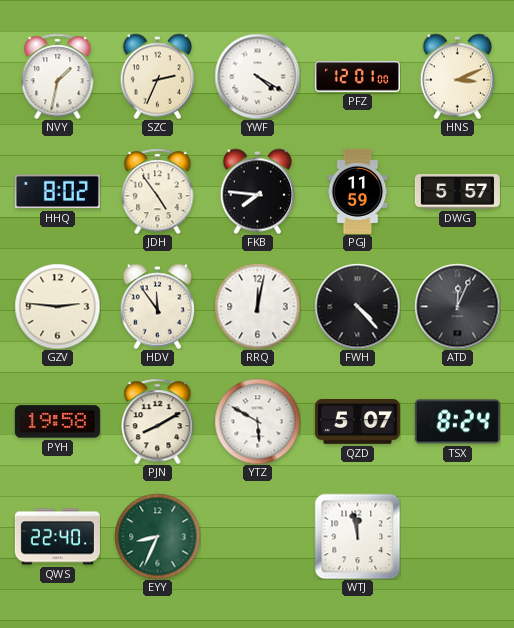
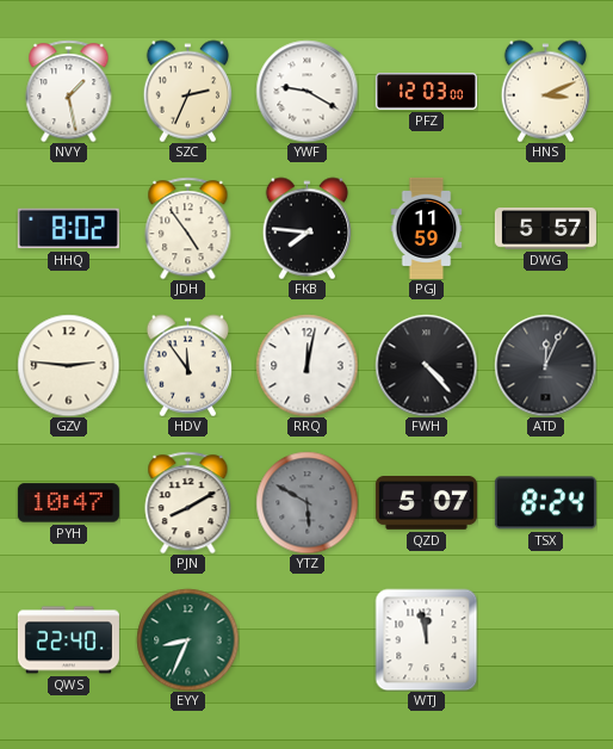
NVY: 1:32 -> 1:28 (69, 91)
YWF: 4:20 -> 9:20 (306, 91)
PFZ: 12:01 -> 12:03 (426, 92)
PYH: 19:58 -> 10:47 (68, 503)
YTZ dial: white -> grey (306, 502)
